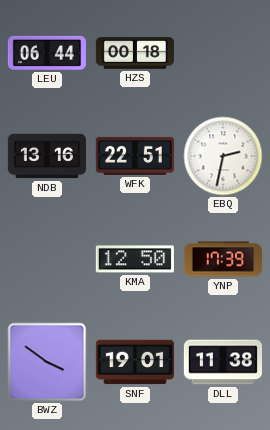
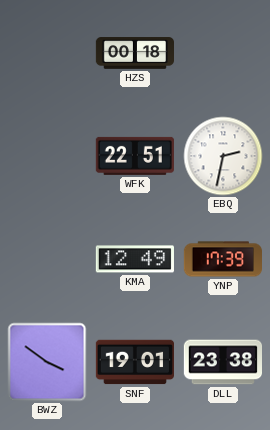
LEU: 06:44 -> none (47, 53)
NDB: 13:16 -> none (46, 156)
KMA: 12:50 -> 12:49 (135, 259)
DLL: 11:38 -> 23:38 (222, 362)
